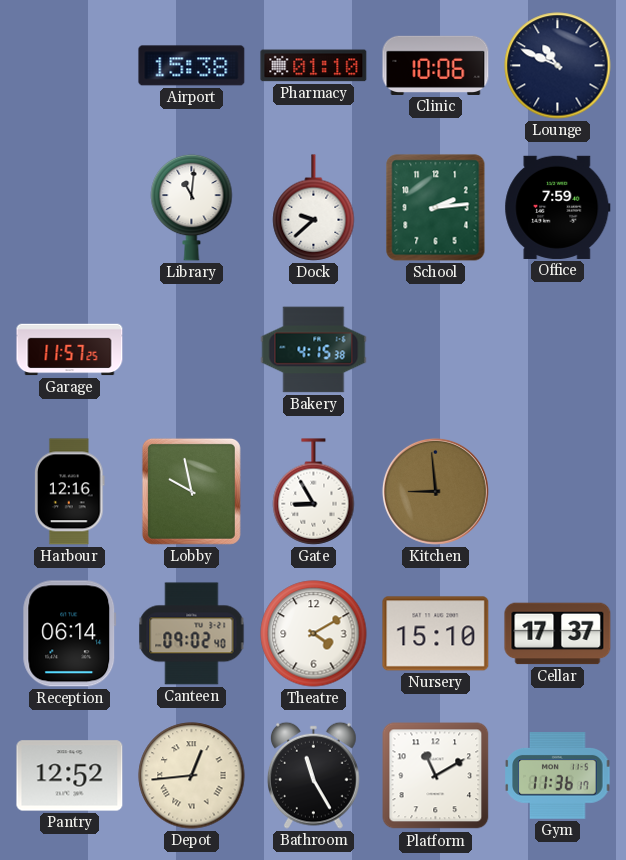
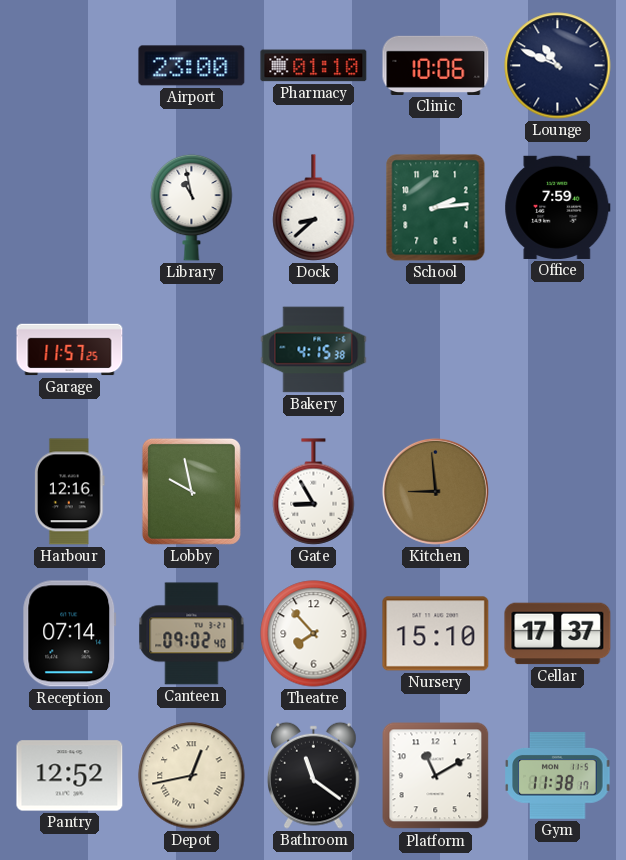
Airport: 15:38 -> 23:00 (192, 66)
Library: 11:01 -> 10:58 (192, 207)
Dock: 9:38 -> 8:38 (314, 208)
Reception: 06:14 -> 07:14 (70, 634)
Theatre: 4:10 -> 7:53 (314, 634)
Depot: 12:44 -> 12:43 (192, 776)
Bathroom: 11:25 -> 11:21 (313, 775)
Gym: 11:36 -> 11:38 (558, 776)
